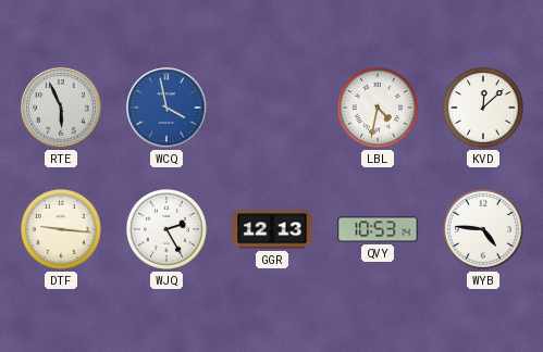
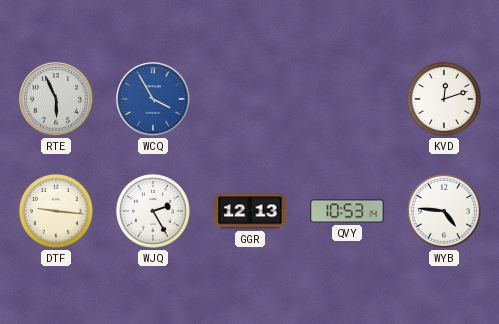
WCQ: 3:58 -> 3:55 (153, 99)
LBL: 4:32 -> none (378, 108)
KVD: 12:08 -> 12:12 (444, 99)
